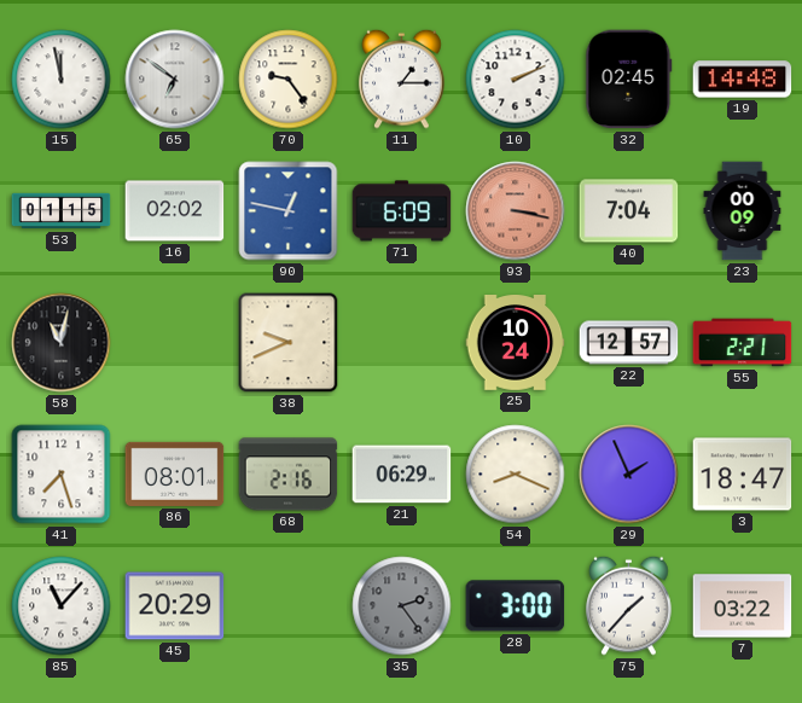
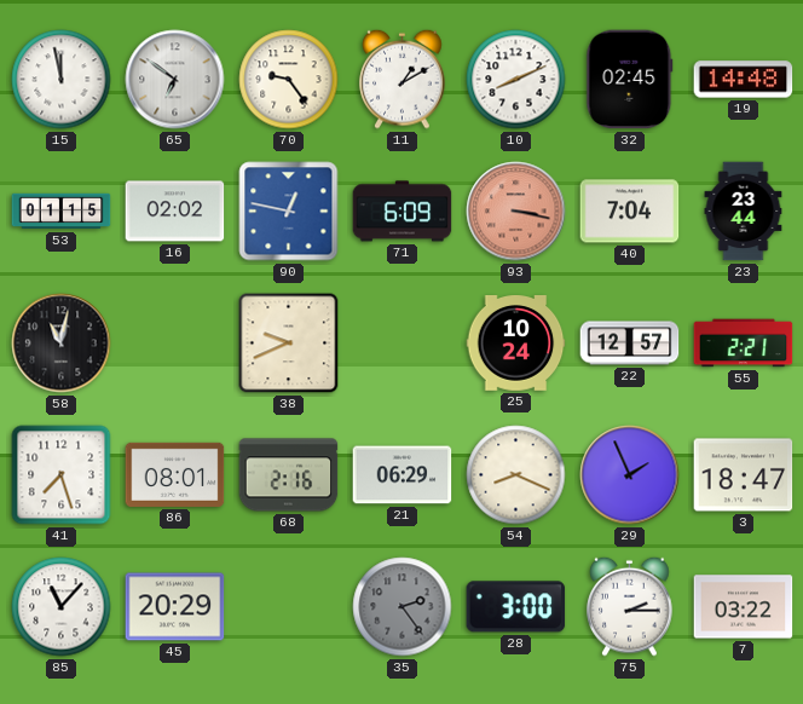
11: 1:15 -> 1:10 (403, 79)
10: 2:11 -> 8:11 (516, 80)
23: 00:09 -> 23:44 (744, 212)
75: 1:37 -> 2:15 (630, 606)
